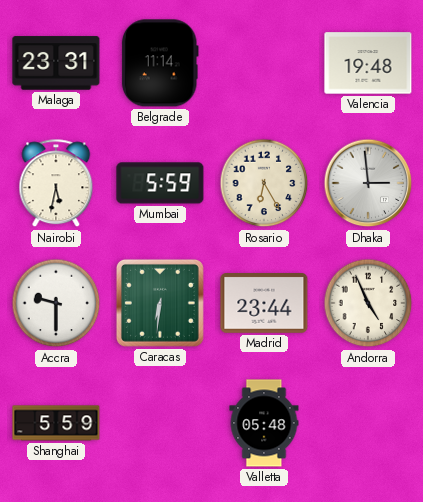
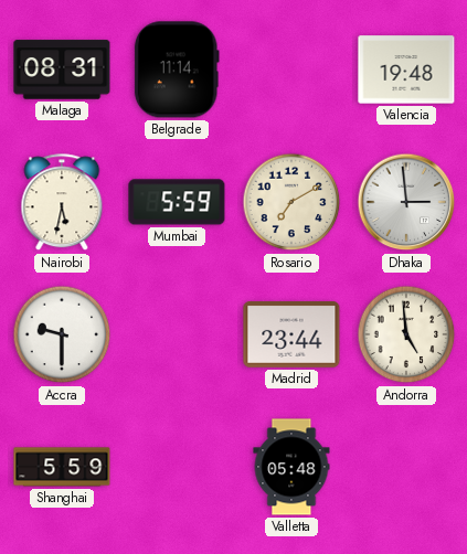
Malaga: 23:31 -> 08:31 (62, 70)
Rosario: 6:25 -> 7:10 (291, 202)
Caracas: 6:31 -> none (160, 303)
Andorra: 4:56 -> 4:59 (406, 334)
